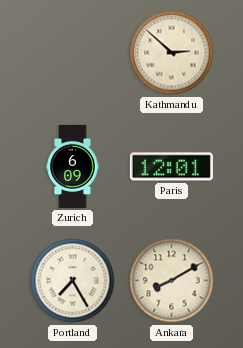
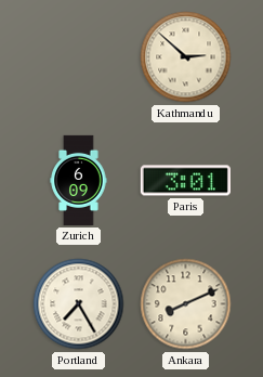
Paris: 12:01 -> 3:01 (185, 181)
Ankara: 8:10 -> 8:11 (186, 304)
